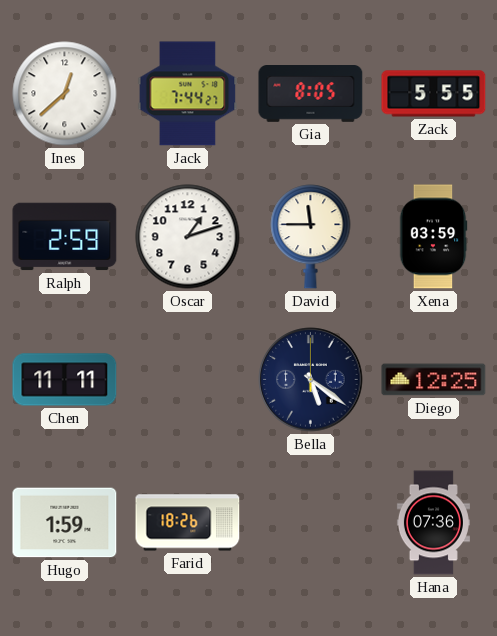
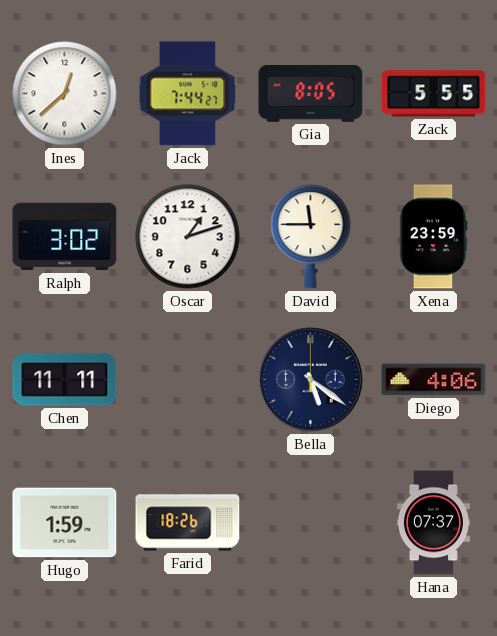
Ralph: 2:59 -> 3:02 (65, 237)
Xena: 03:59 -> 23:59 (433, 237)
Diego: 12:25 -> 4:06 (434, 380)
Hana: 07:36 -> 07:37 (433, 523)
